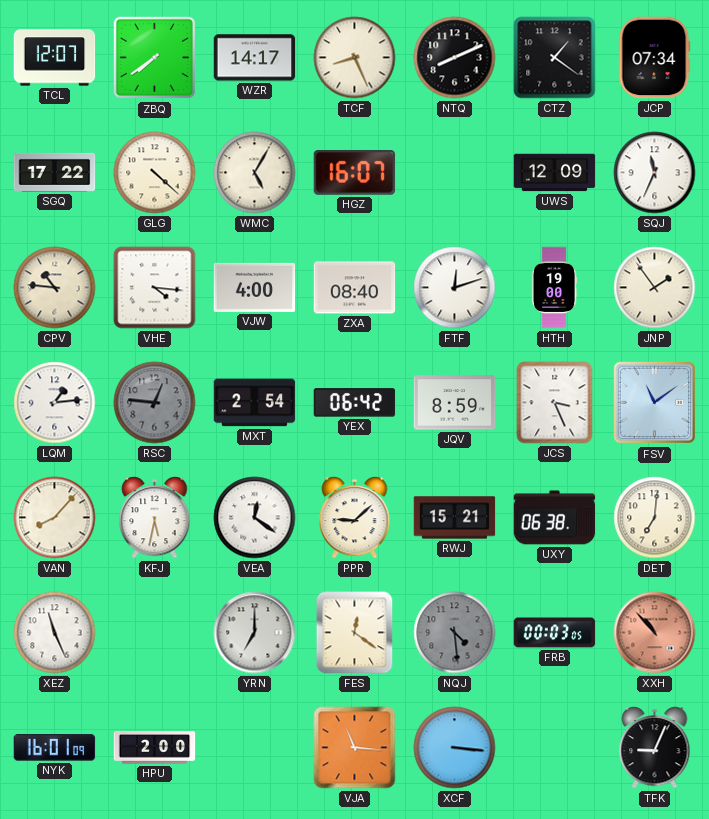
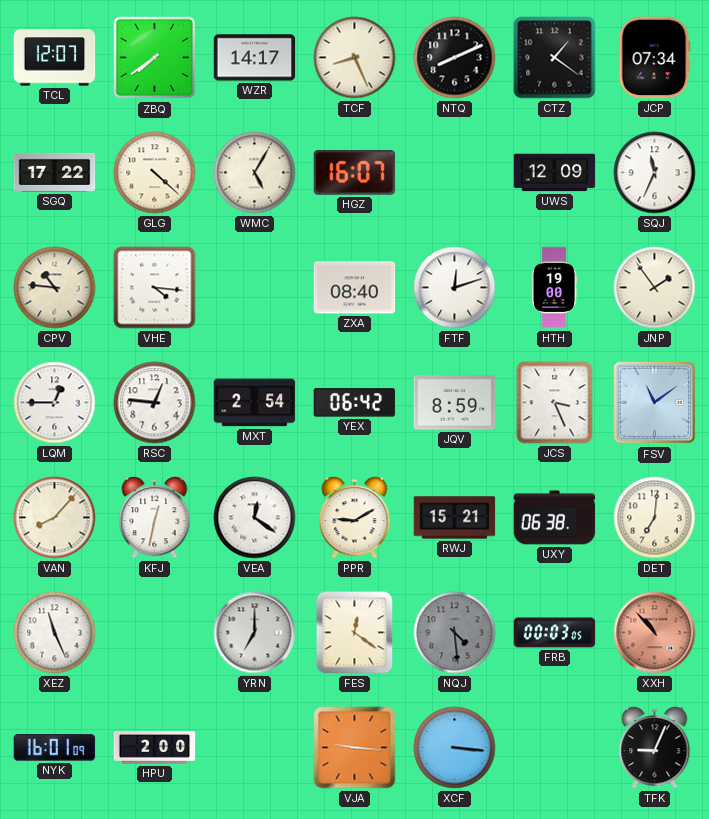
VJW: 4:00 -> none (255, 287)
LQM: 1:14 -> 12:45 (55, 403)
RSC dial: grey -> white (155, 403)
KFJ: 5:32 -> 12:32 (155, 518)
PPR: 9:08 -> 9:10 (355, 518)
VJA: 11:16 -> 9:16 (355, 748)
